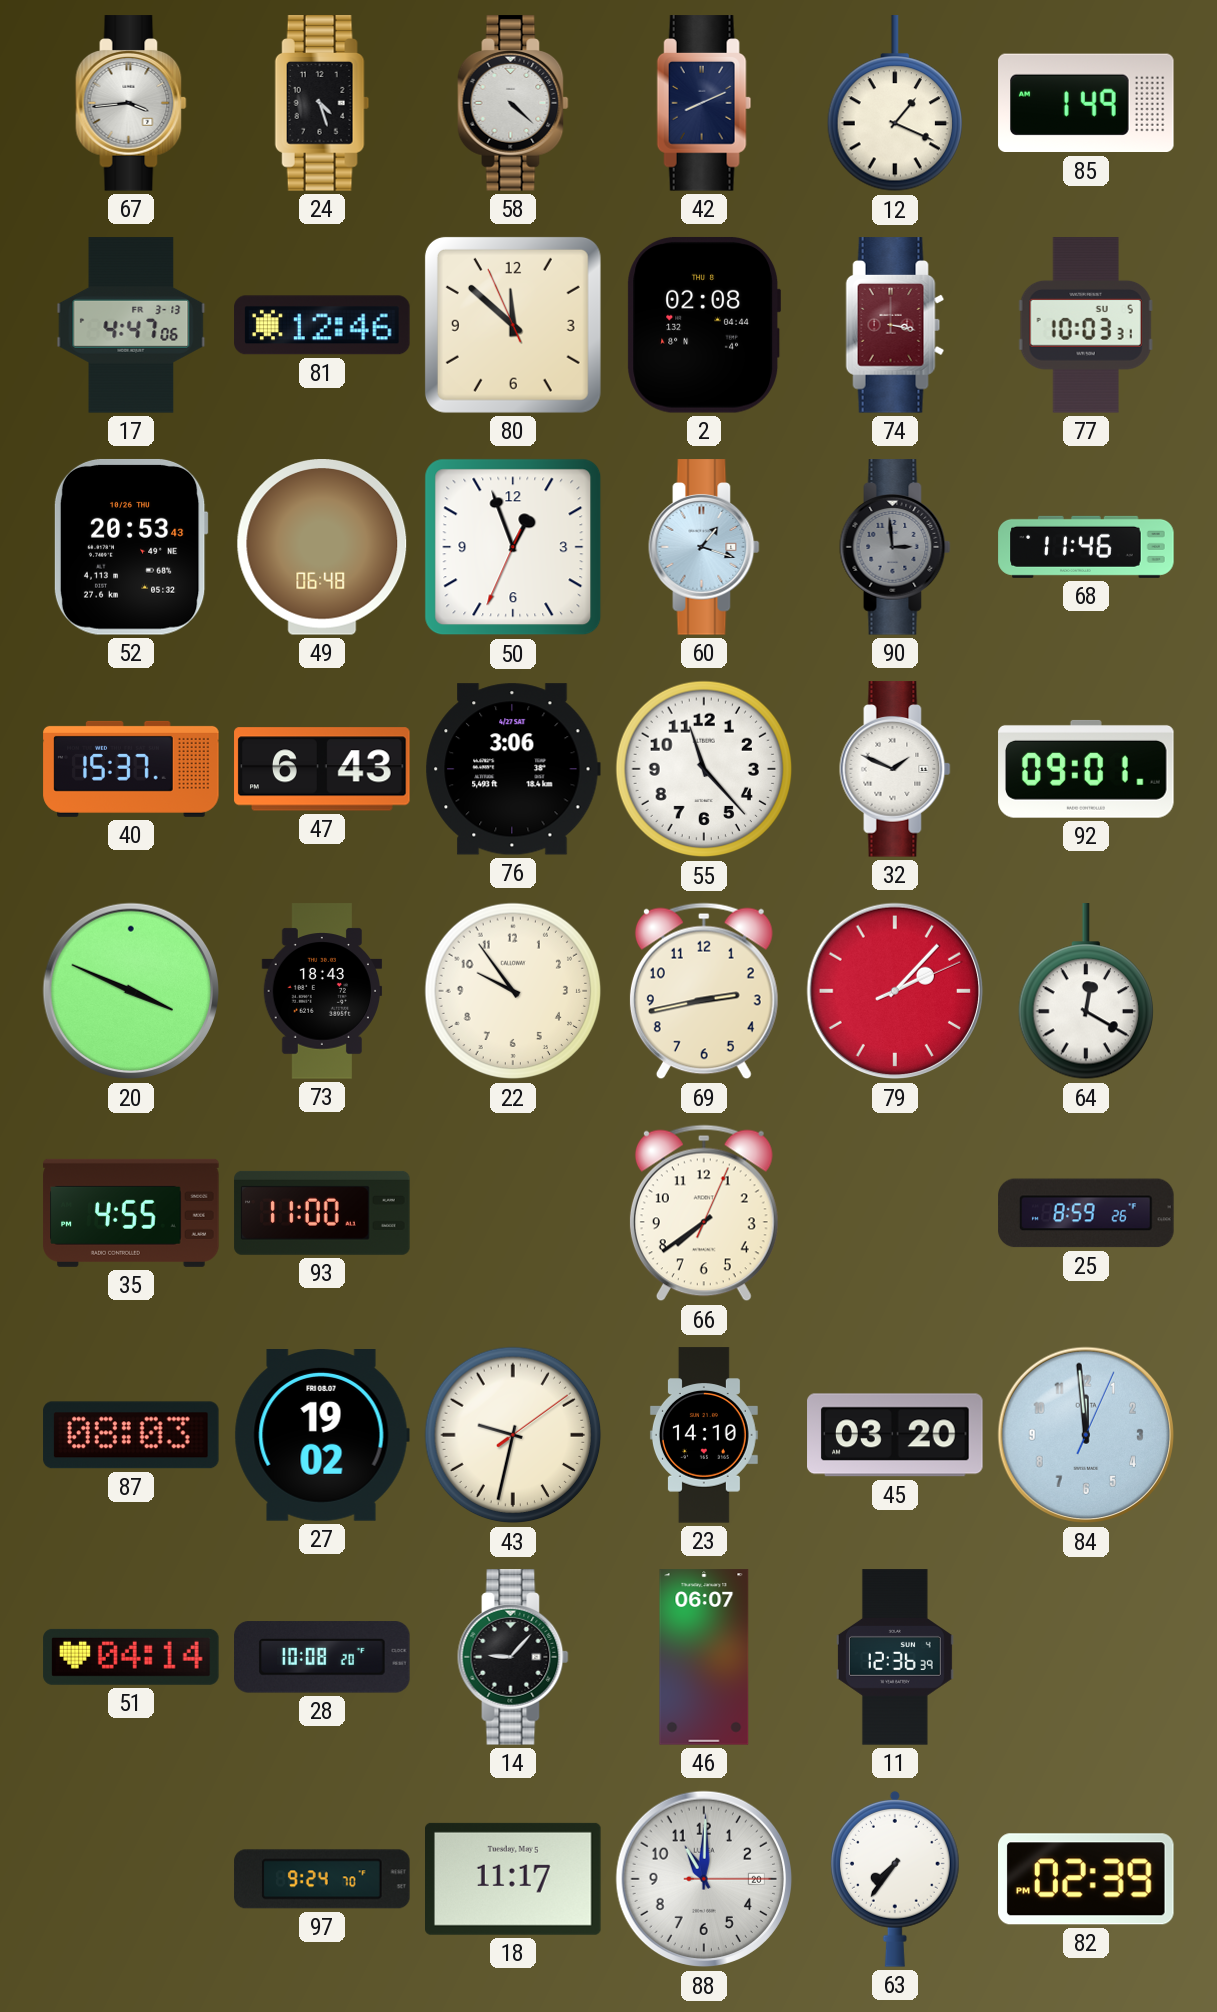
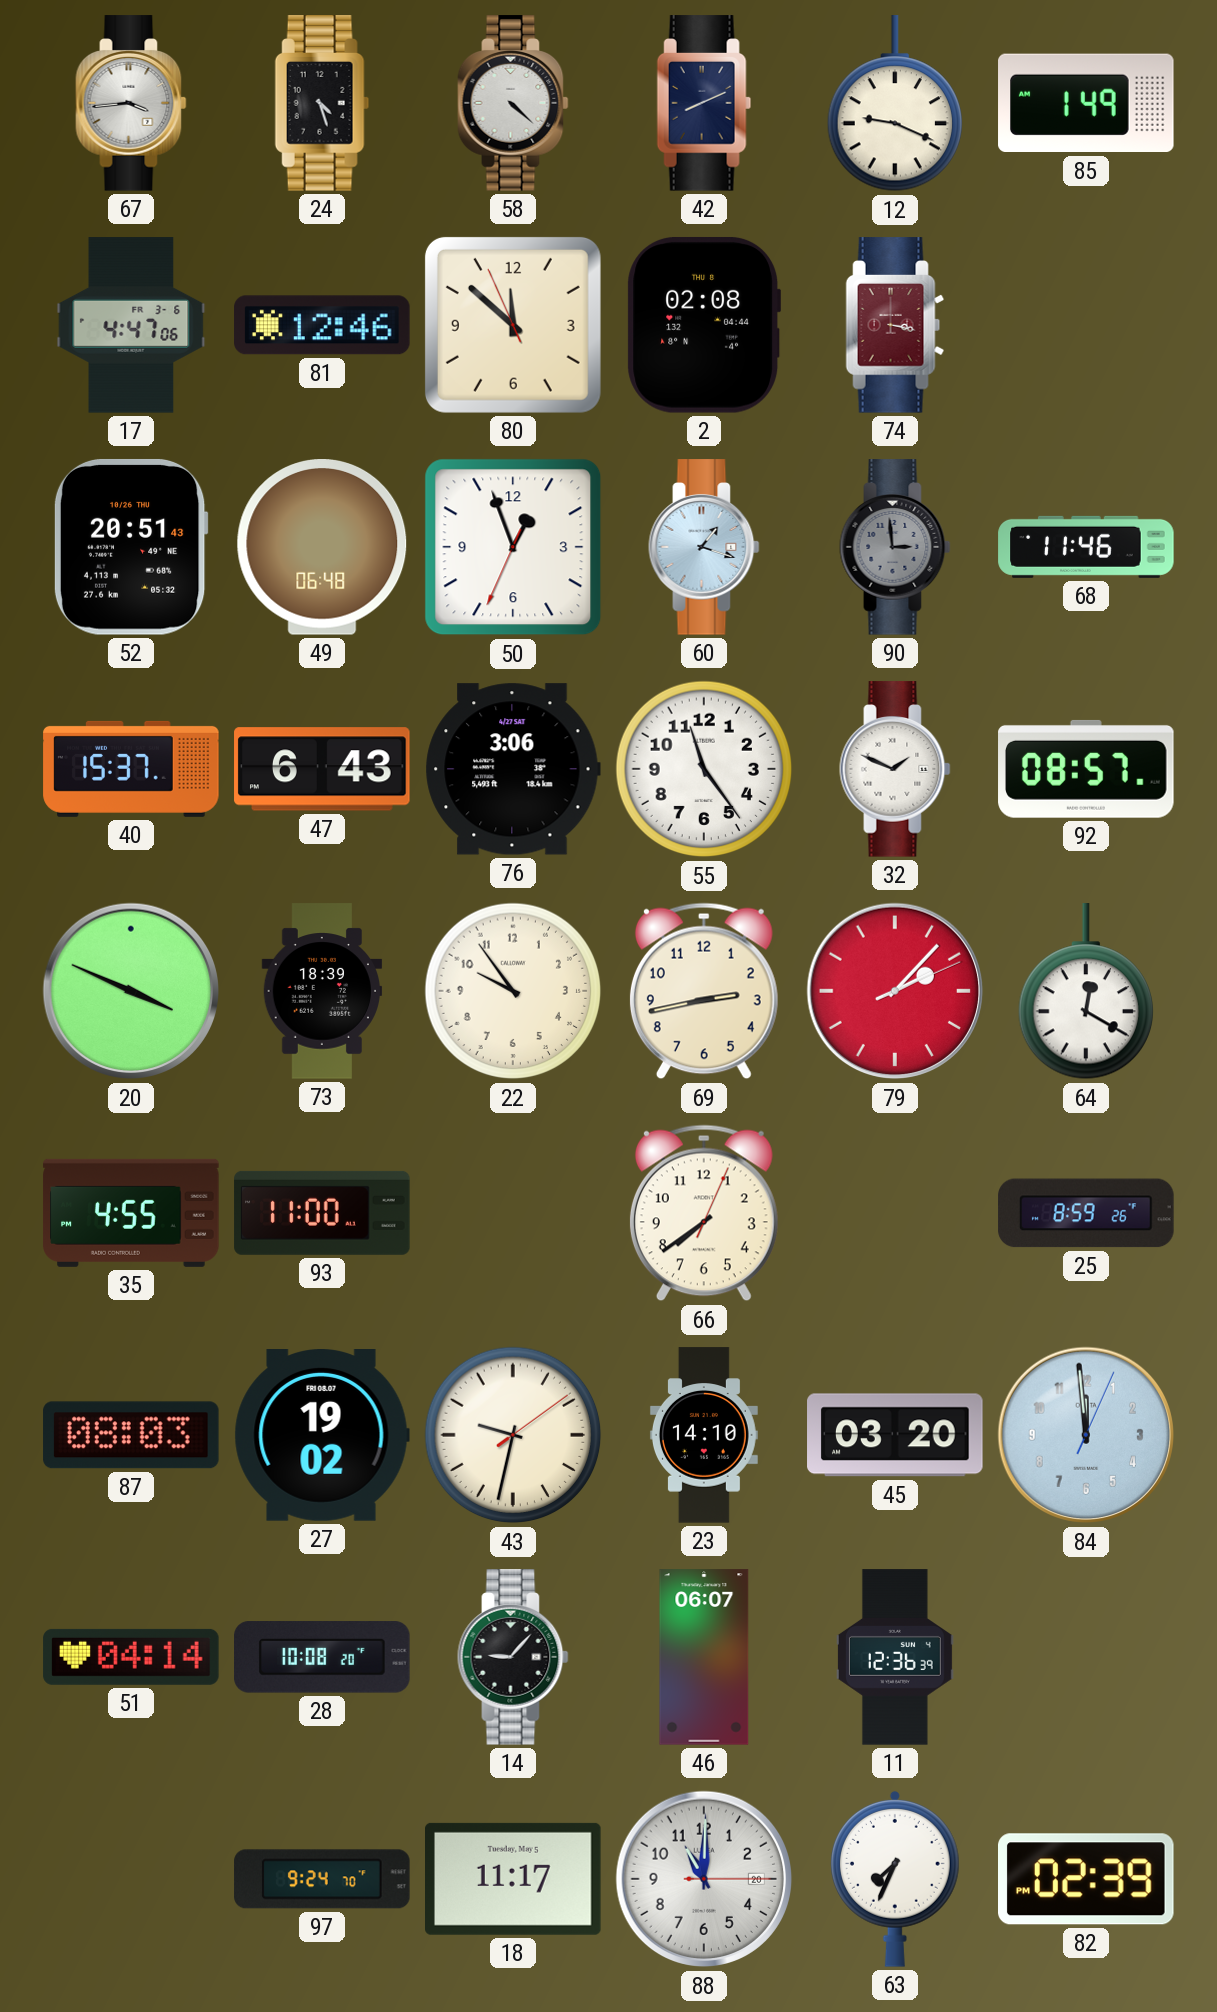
12: 1:19 -> 9:19 (894, 104)
17 date: FR 3-13 -> FR 3-6 (131, 325)
77: 10:03 -> none (1086, 325)
52: 20:53 -> 20:51 (131, 547)
55: 11:23 -> 11:24 (704, 769)
92: 09:01 -> 08:57 (1086, 769)
73: 18:43 -> 18:39 (322, 991)
63: 7:36 -> 7:34 (895, 1879)
